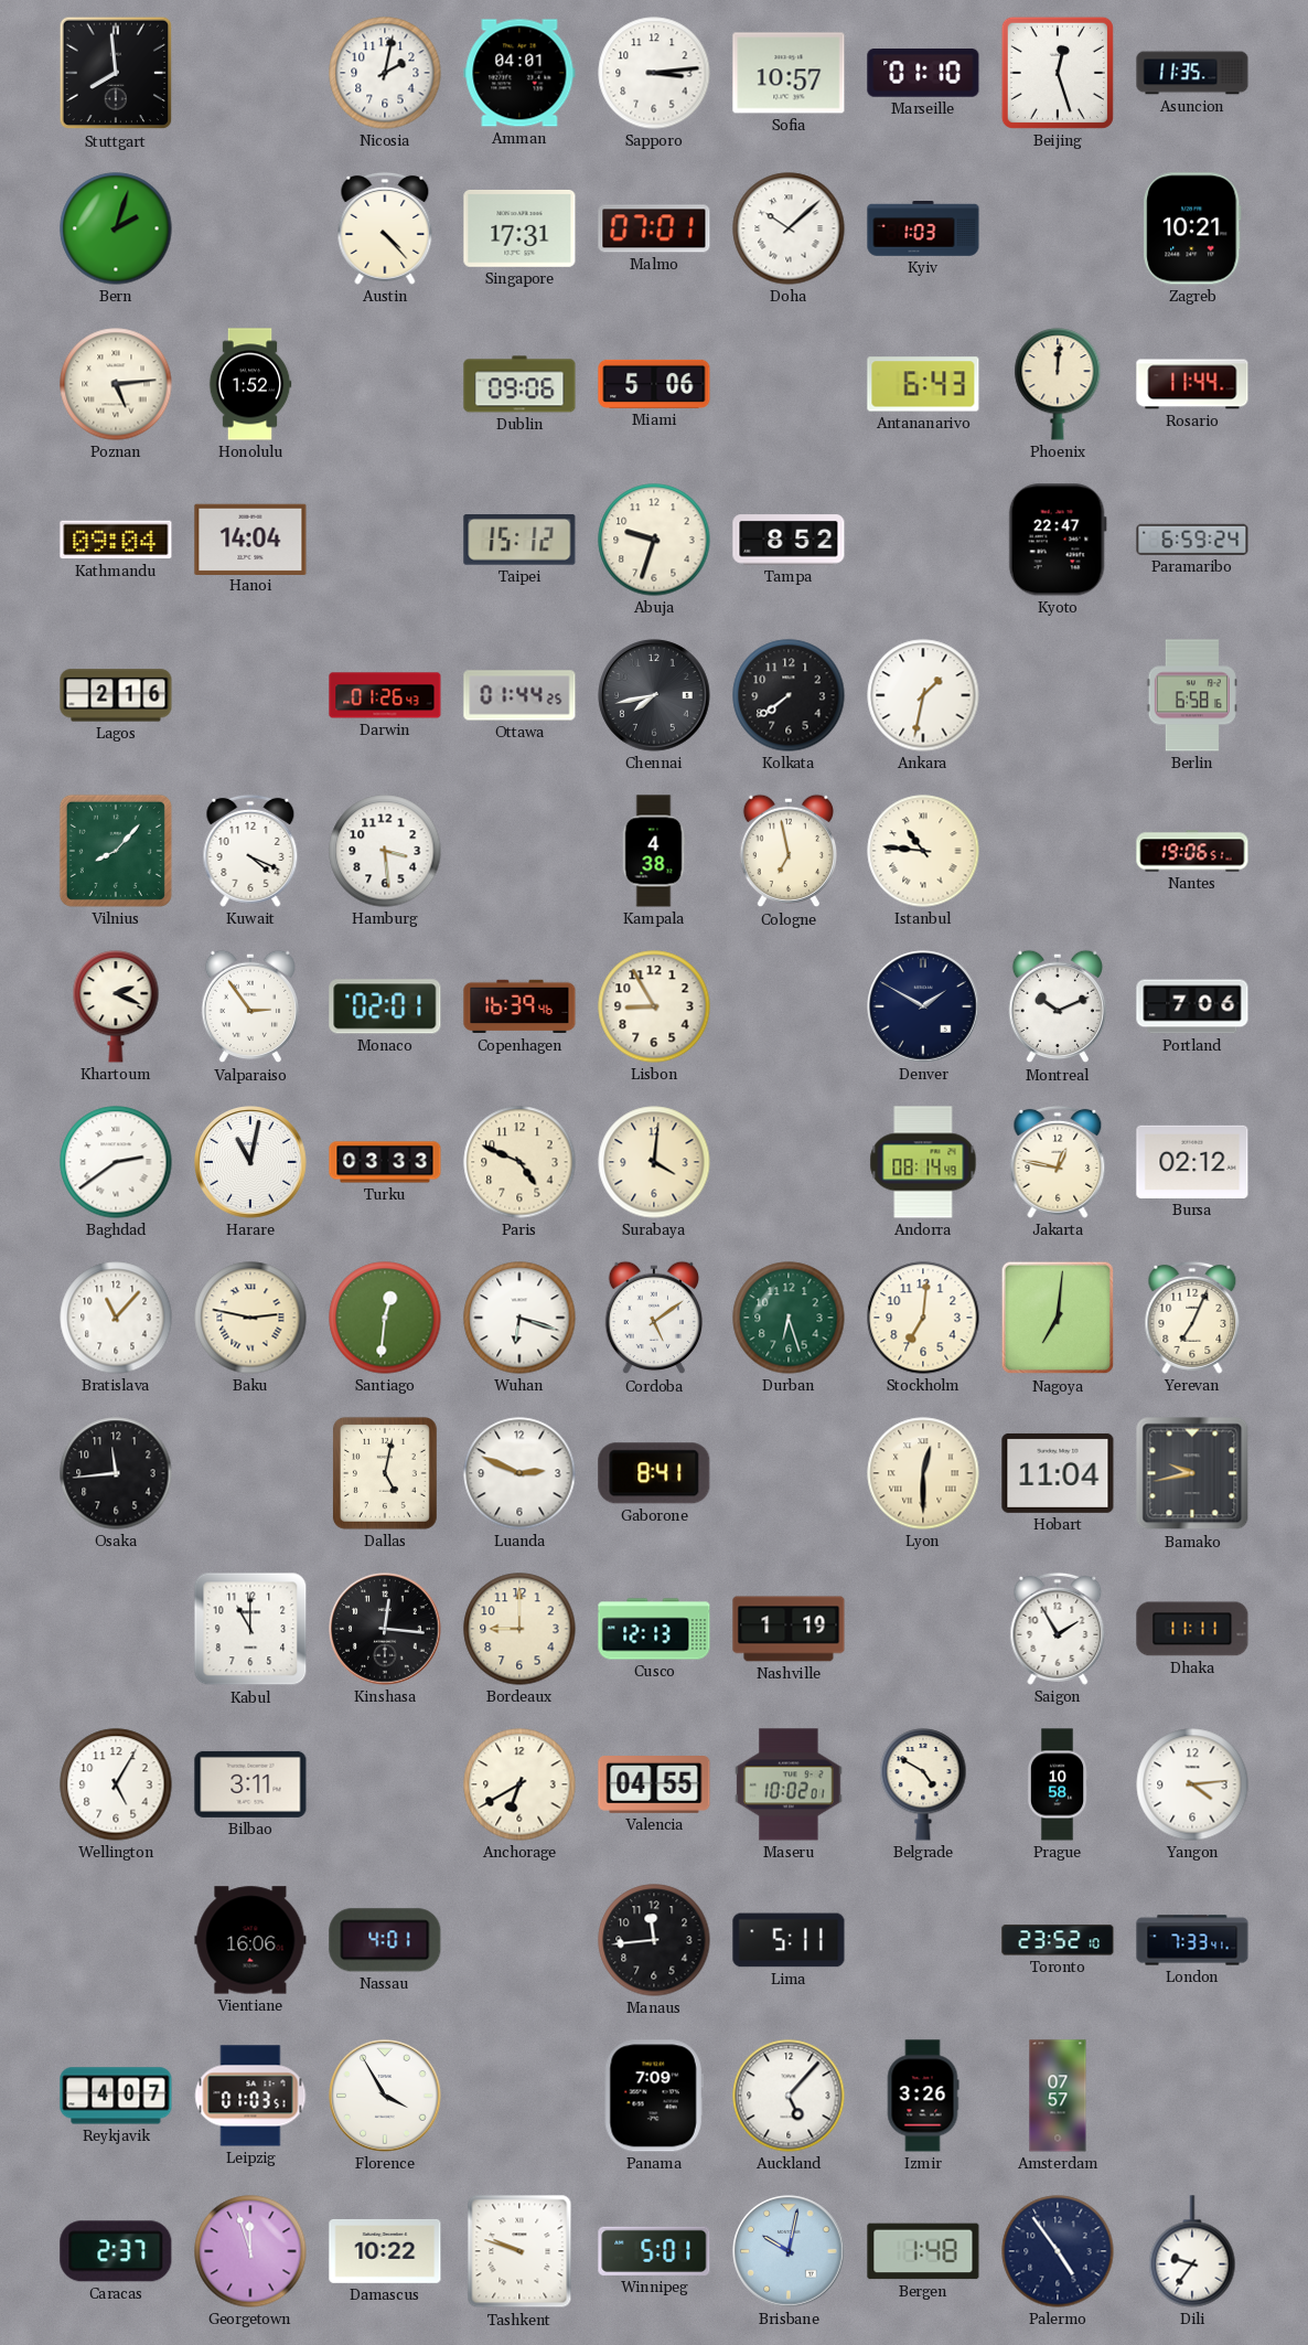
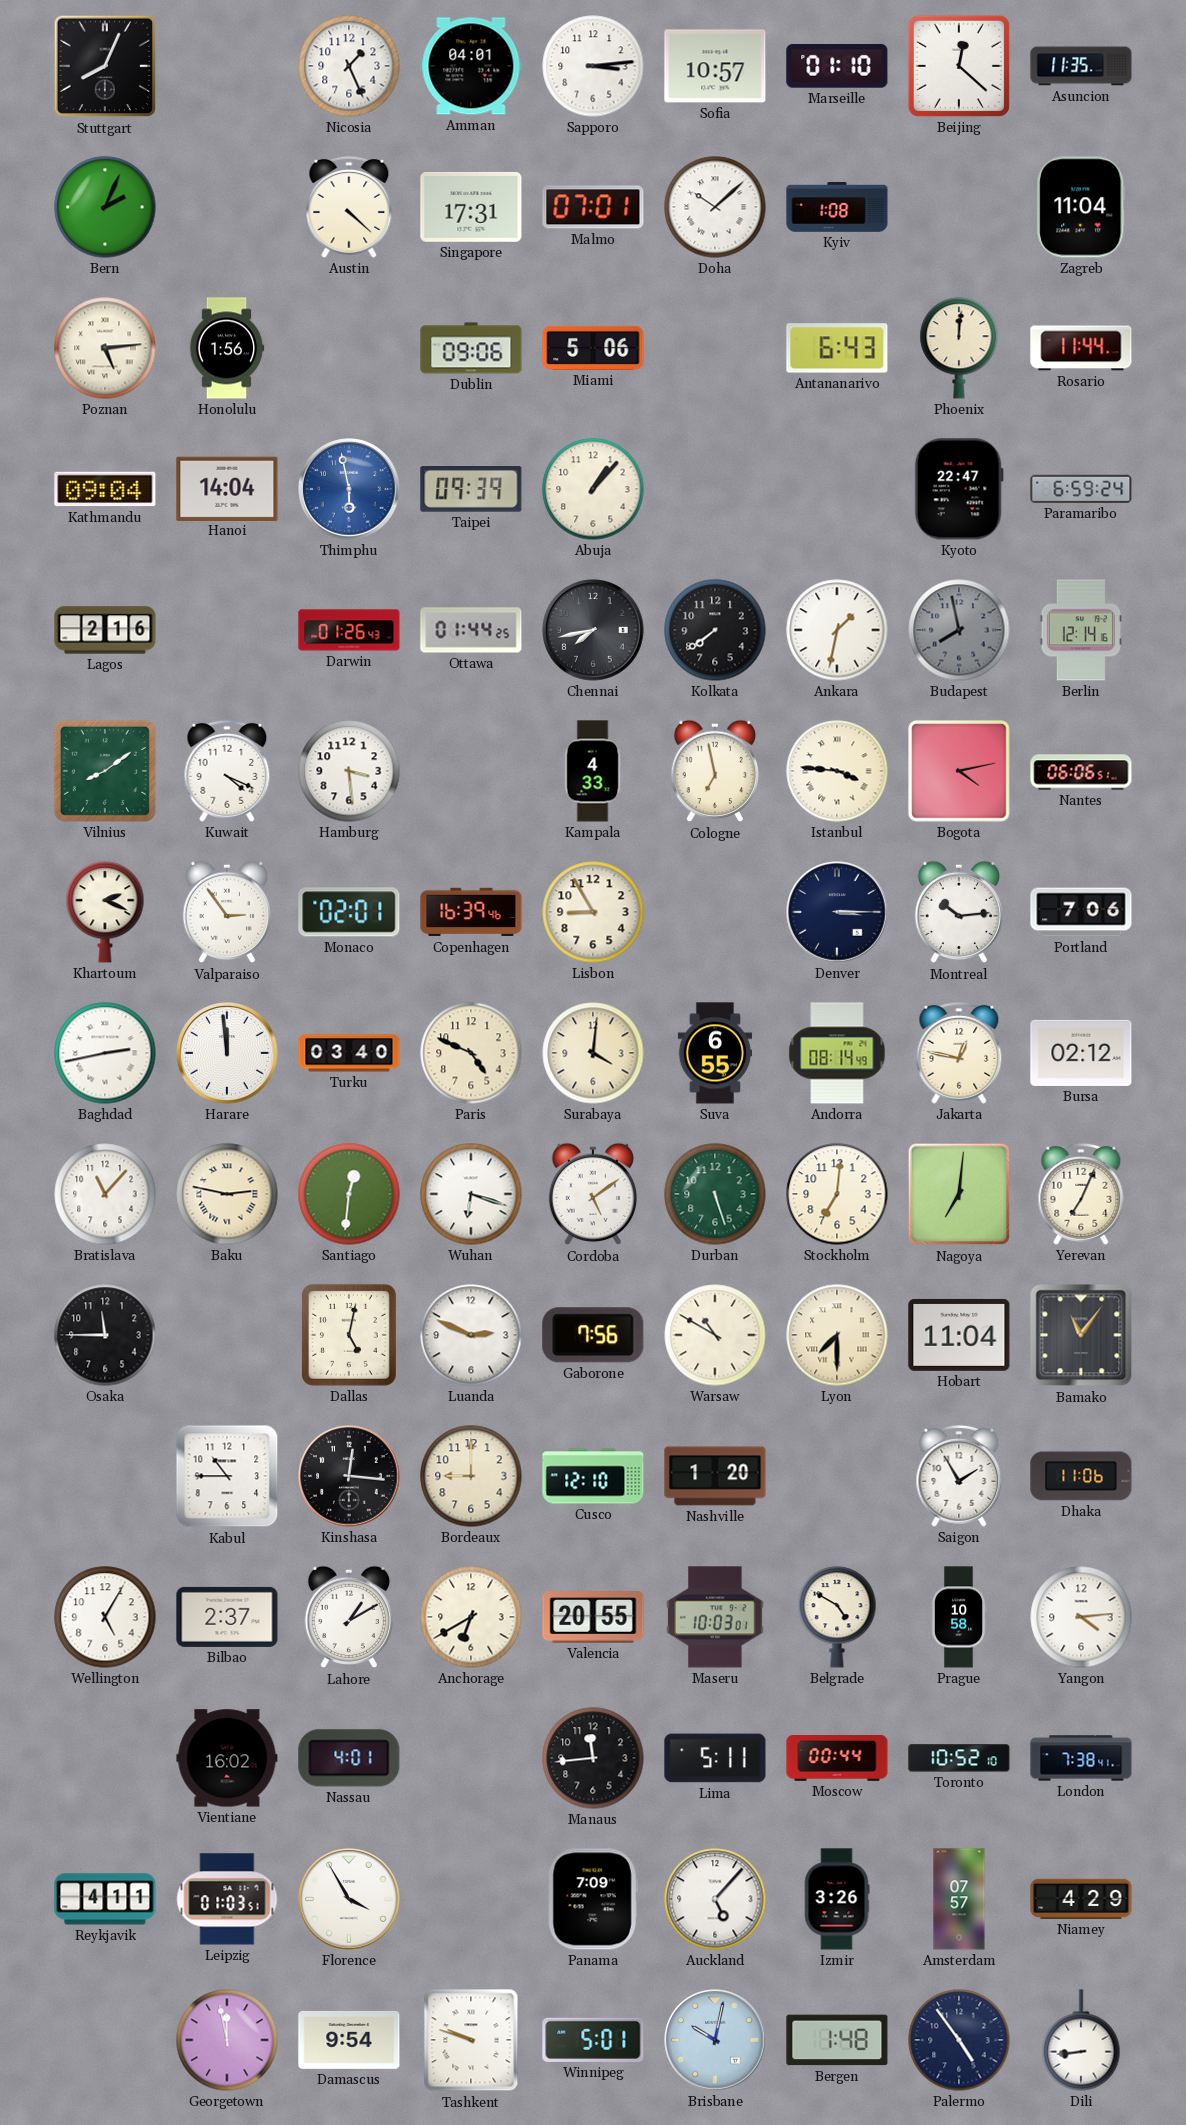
Stuttgart: 7:59 -> 8:04 (105, 66)
Nicosia: 2:02 -> 1:26 (349, 66)
Beijing: 12:27 -> 12:22 (959, 66)
Bern: 2:03 -> 2:04 (105, 207)
Austin: 4:23 -> 4:22 (349, 207)
Kyiv: 1:03 -> 1:08 (837, 208)
Zagreb: 10:21 -> 11:04 (1081, 207)
Honolulu: 1:52 -> 1:56 (227, 348)
Thimphu: none -> 5:58 (349, 489)
Taipei: 15:12 -> 09:39 (471, 490)
Abuja: 9:33 -> 1:07 (593, 489)
Tampa: 8:52 -> none (789, 540)
Budapest: none -> 7:58 (959, 630)
Berlin: 6:58 -> 12:14 (1081, 630)
Vilnius: 8:07 -> 8:09 (105, 771)
Kampala: 4:38 -> 4:33 (593, 771)
Istanbul: 10:46 -> 3:46 (837, 771)
Bogota: none -> 4:13 (959, 771)
Nantes: 19:06 -> 06:06 (1081, 771)
Denver: 1:50 -> 3:15 (837, 912)
Montreal: 10:11 -> 10:14 (958, 912)
Baghdad: 2:39 -> 2:43 (105, 1053)
Harare: 11:02 -> 11:59 (227, 1053)
Turku: 03:33 -> 03:40 (349, 1053)
Suva: none -> 6:55 (715, 1053)
Durban: 6:27 -> 5:27 (715, 1194)
Osaka: 11:44 -> 11:45 (105, 1335)
Gaborone: 8:41 -> 7:56 (593, 1335)
Warsaw: none -> 10:50 (715, 1335)
Lyon: 12:30 -> 7:30 (837, 1335)
Bamako: 9:43 -> 11:06 (1081, 1335)
Kabul: 11:00 -> 10:45 (227, 1476)
Cusco: 12:13 -> 12:10 (593, 1476)
Nashville: 1:19 -> 1:20 (715, 1476)
Dhaka: 11:11 -> 11:06 (1081, 1476)
Bilbao: 3:11 -> 2:37 (227, 1617)
Lahore: none -> 1:10 (348, 1617)
Valencia: 04:55 -> 20:55 (593, 1618)
Maseru: 10:02 -> 10:03 (715, 1617)
Vientiane: 16:06 -> 16:02 (227, 1758)
Moscow: none -> 00:44 (837, 1758)
Toronto: 23:52 -> 10:52 (959, 1758)
London: 7:33 -> 7:38 (1081, 1758)
Reykjavik: 4:07 -> 4:11 (105, 1899)
Niamey: none -> 4:29 (1081, 1899)
Caracas: 2:37 -> none (116, 2251)
Georgetown: 11:57 -> 11:58 (227, 2040)
Damascus: 10:22 -> 9:54 (349, 2040)
Dili: 9:36 -> 8:44 (1081, 2040)
